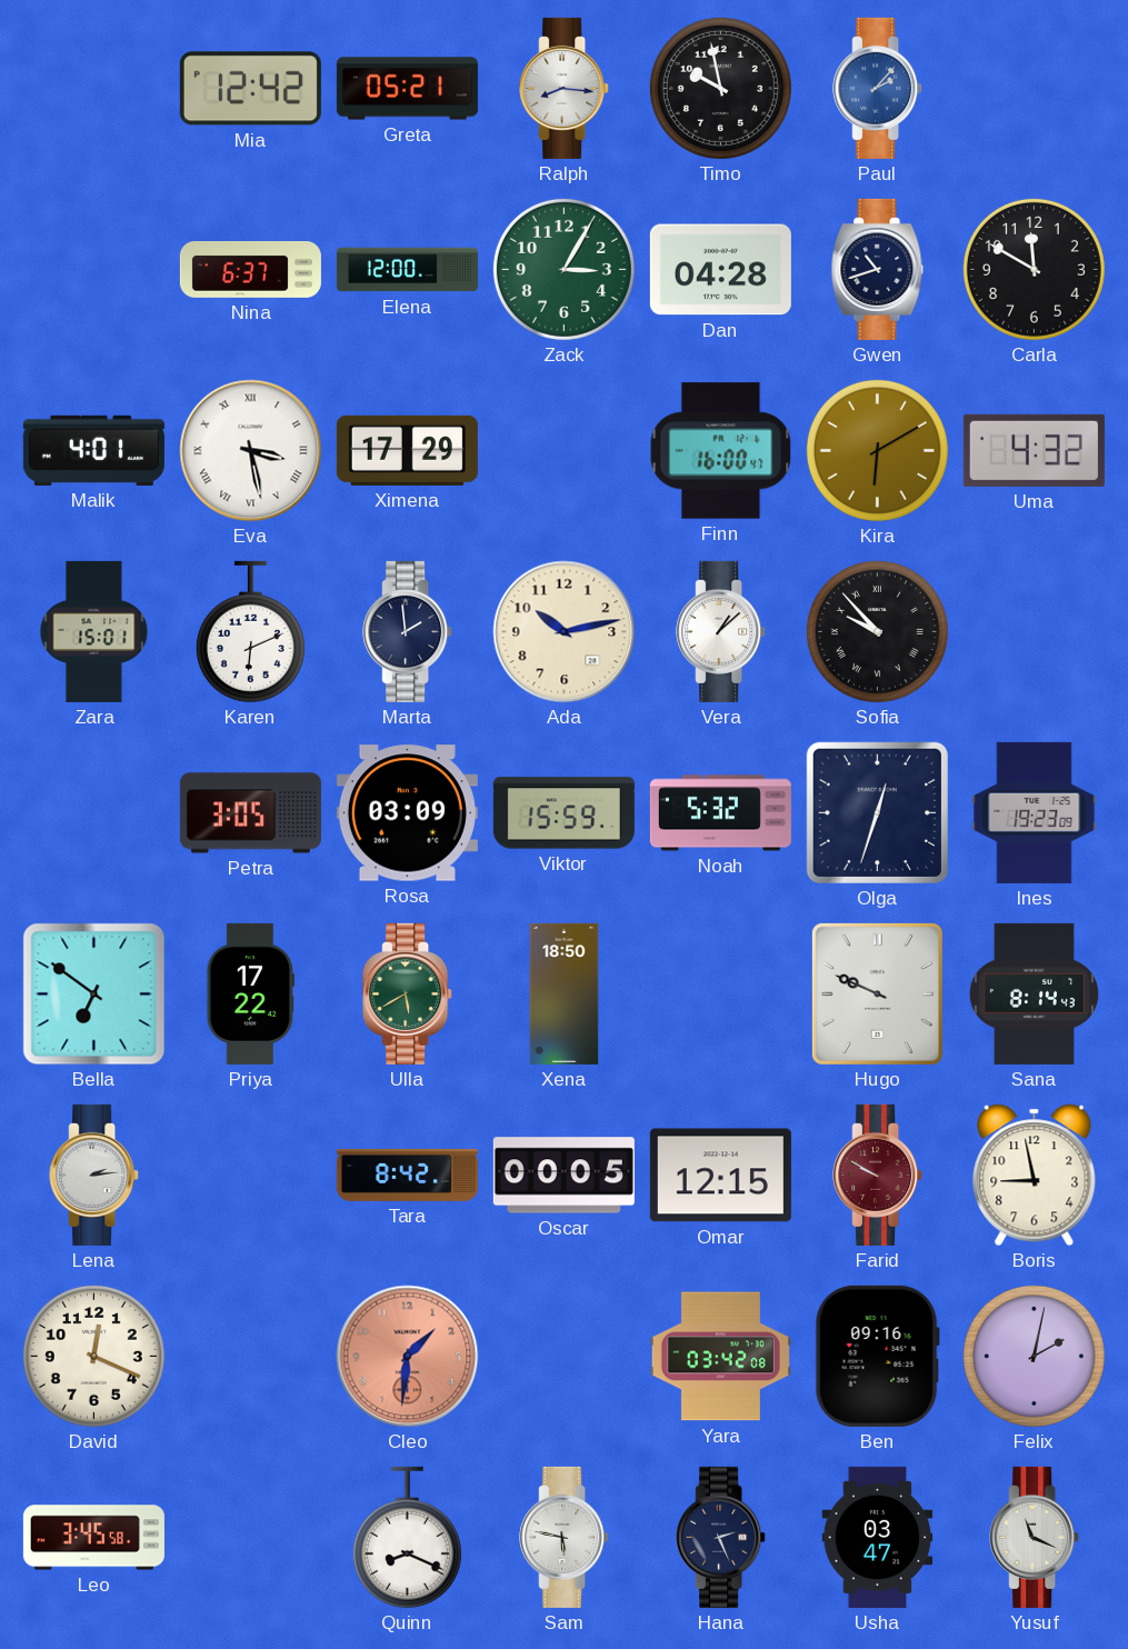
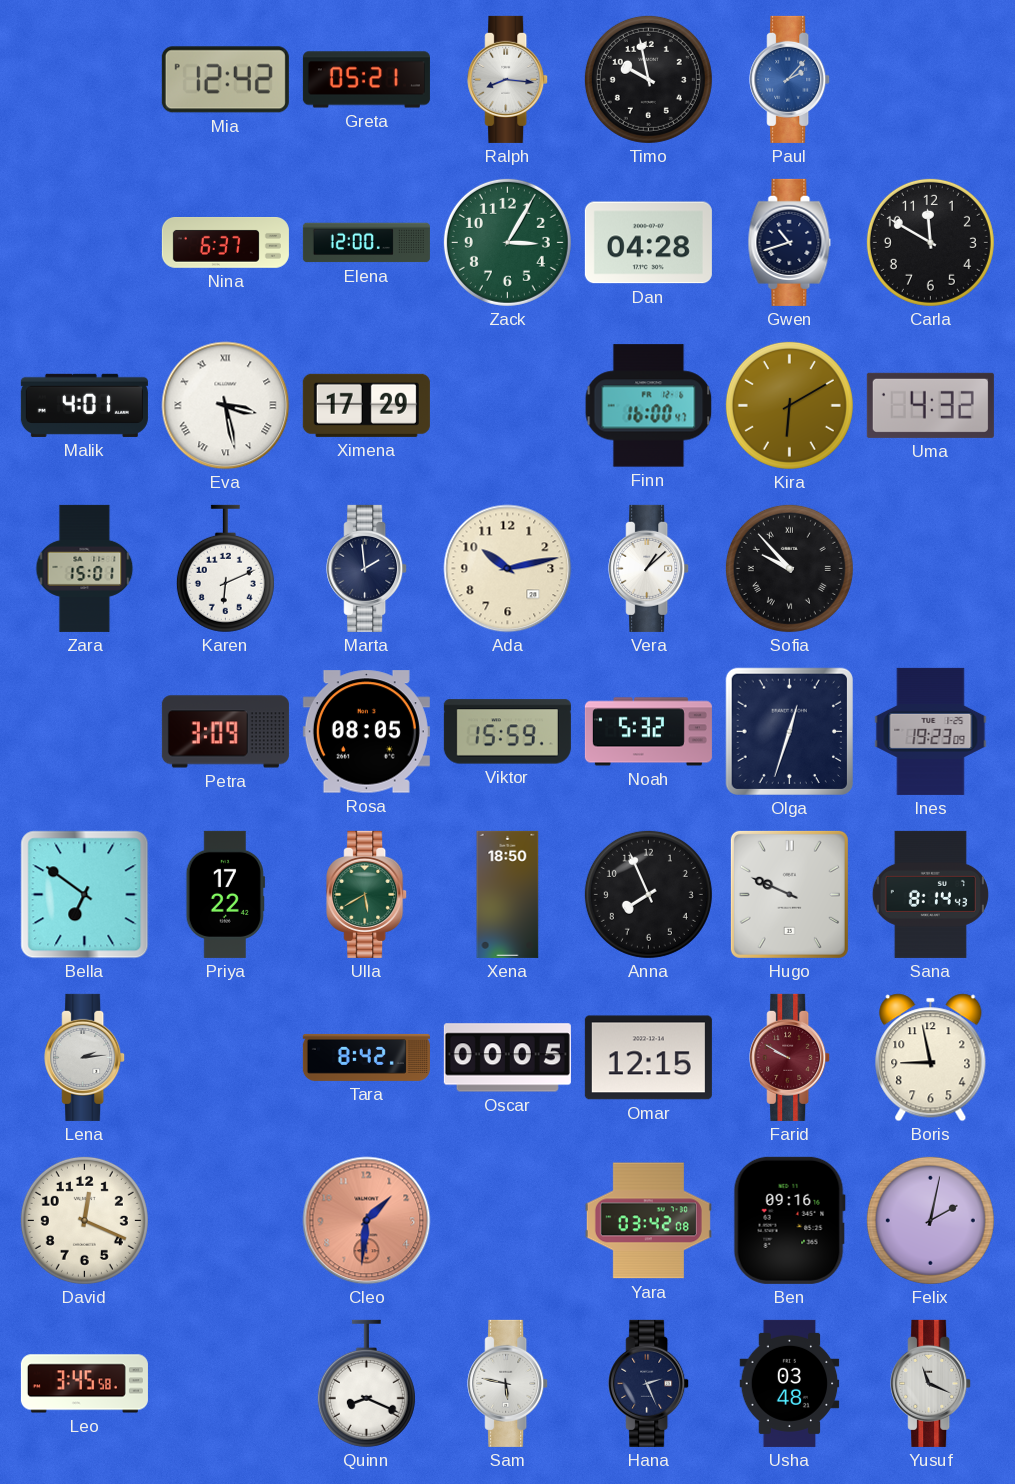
Petra: 3:05 -> 3:09 (225, 732)
Rosa: 03:09 -> 08:05 (366, 732)
Anna: none -> 7:56 (648, 894)
Usha: 03:47 -> 03:48 (790, 1383)
